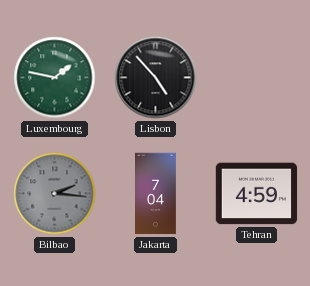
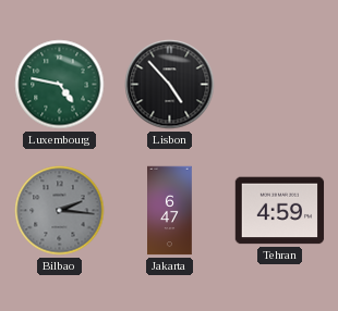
Luxembourg: 1:47 -> 4:47 (60, 85)
Jakarta: 7:04 -> 6:47 (170, 211)
